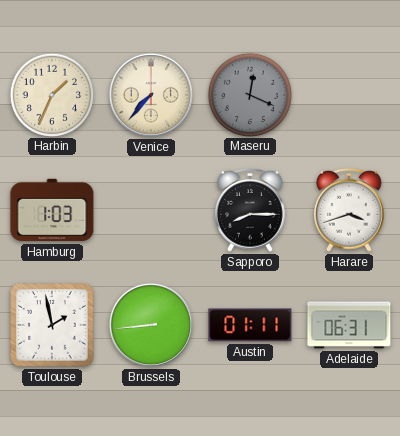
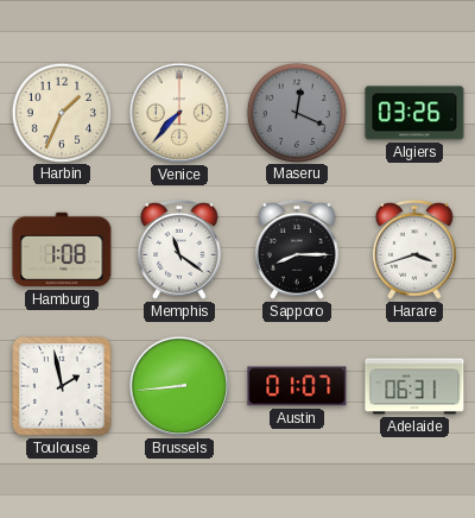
Algiers: none -> 03:26 (414, 113)
Hamburg: 1:03 -> 1:08 (62, 249)
Memphis: none -> 11:21 (180, 249)
Austin: 01:11 -> 01:07 (297, 386)
